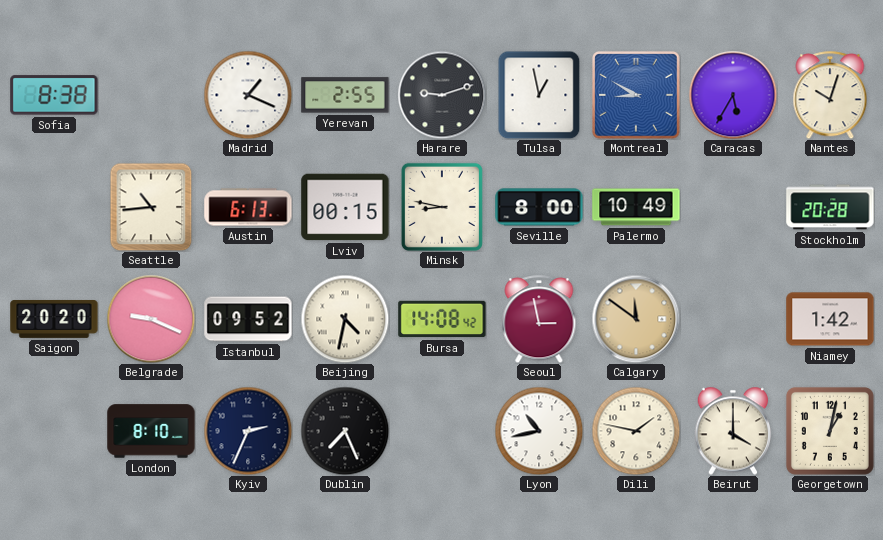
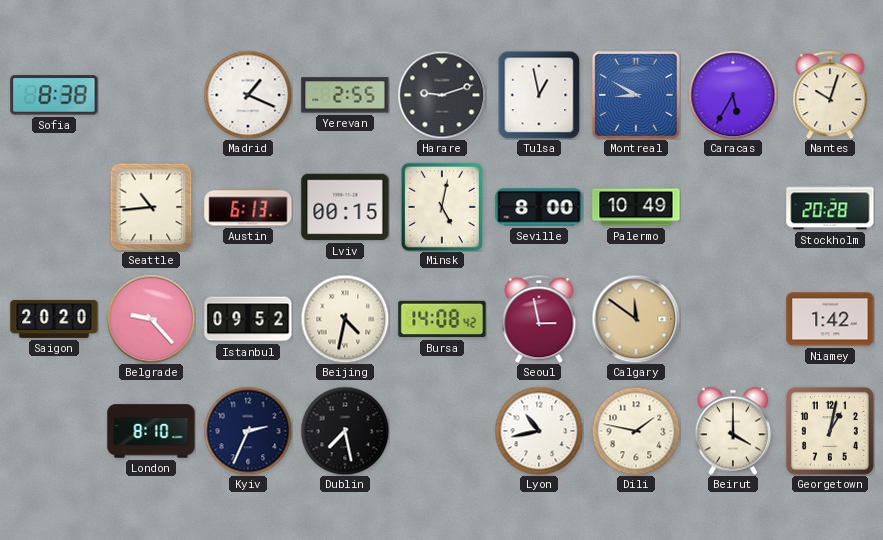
Minsk: 8:47 -> 5:02 (442, 207)
Belgrade: 9:19 -> 9:23 (151, 319)
Dublin: 7:26 -> 7:28 (345, 431)
